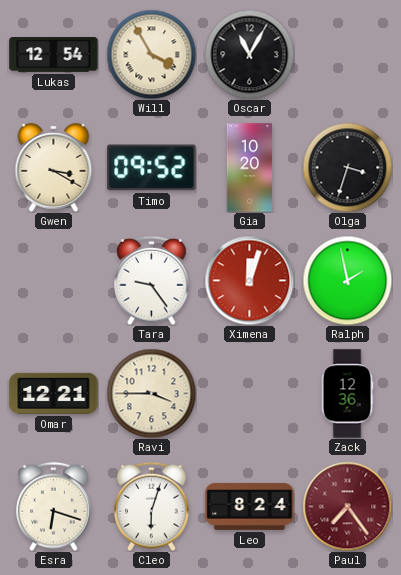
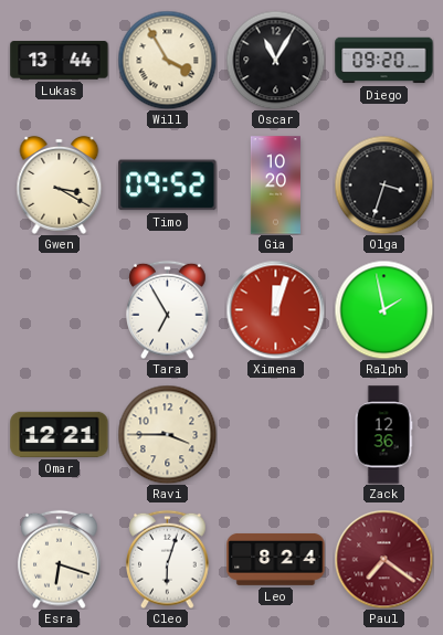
Lukas: 12:54 -> 13:44 (60, 61)
Diego: none -> 09:20 (384, 61)
Tara: 9:24 -> 6:55 (168, 309)
Paul: 7:24 -> 7:21 (383, 559)
